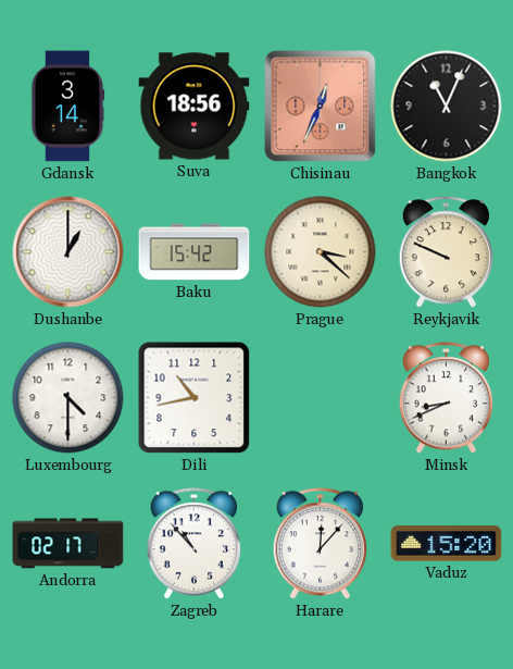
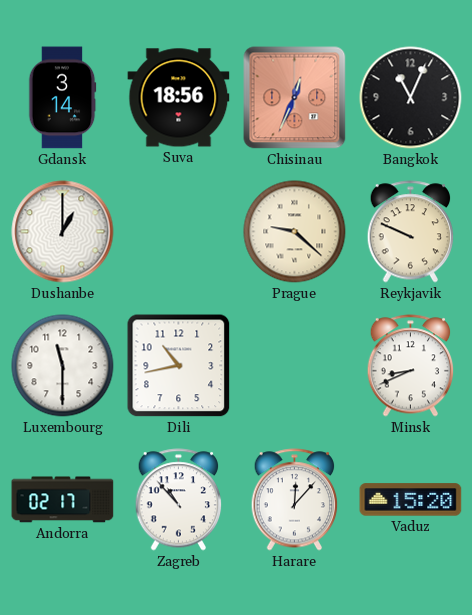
Baku: 15:42 -> none (195, 252)
Prague: 3:22 -> 9:22 (295, 232)
Luxembourg: 4:30 -> 11:30 (63, 366)
